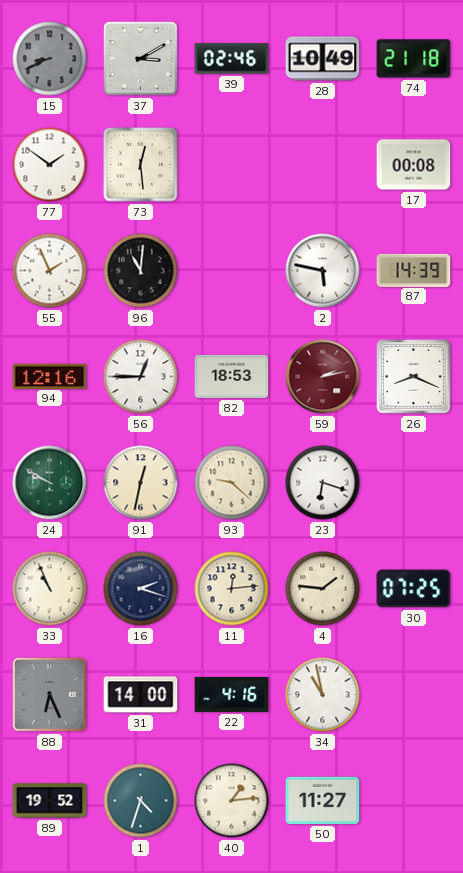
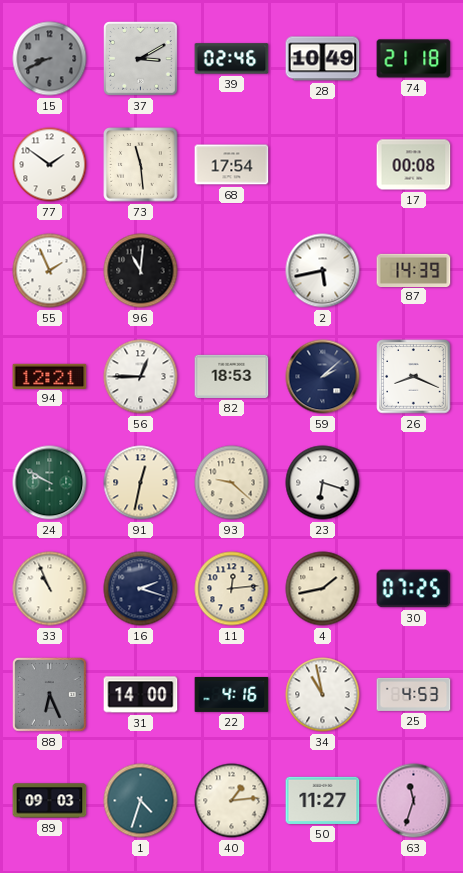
73: 12:29 -> 11:29 (141, 165)
68: none -> 17:54 (232, 165)
2: 5:47 -> 5:43 (323, 271)
94: 12:16 -> 12:21 (50, 376)
59: 2:13 -> 2:08 (323, 377)
59 dial: burgundy -> navy (323, 377)
4: 1:46 -> 1:43 (323, 589)
25: none -> 4:53 (414, 694)
89: 19:52 -> 09:03 (50, 801)
63: none -> 11:33 (414, 801)
